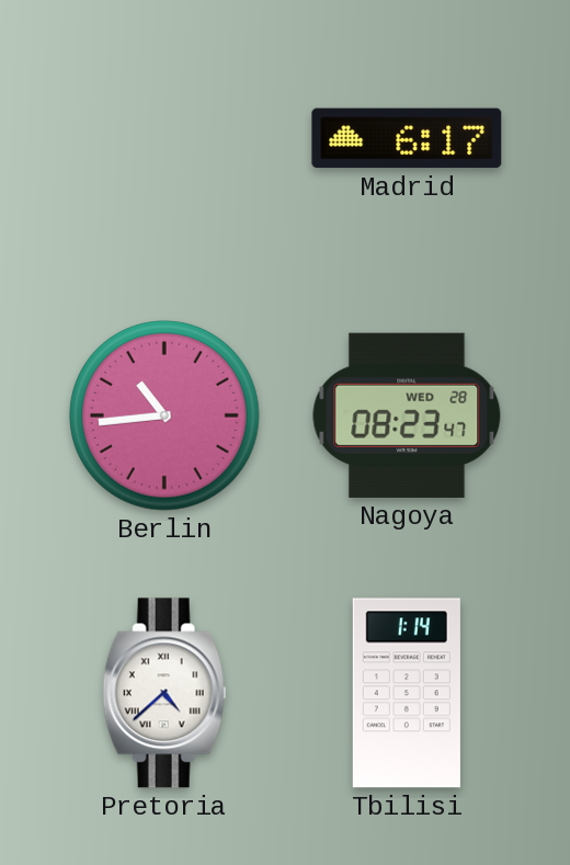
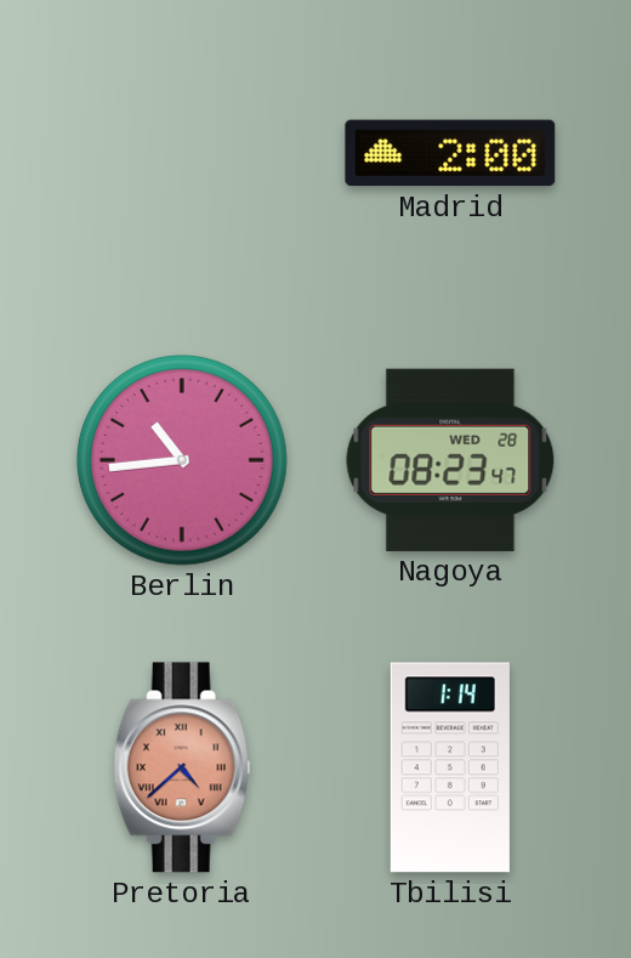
Madrid: 6:17 -> 2:00 (450, 153)
Pretoria dial: white -> salmon (182, 767)
